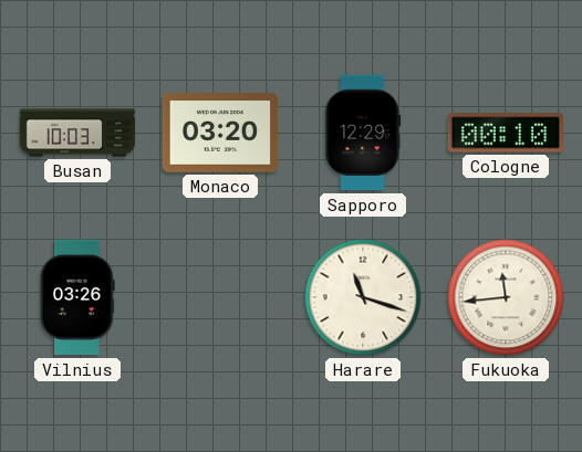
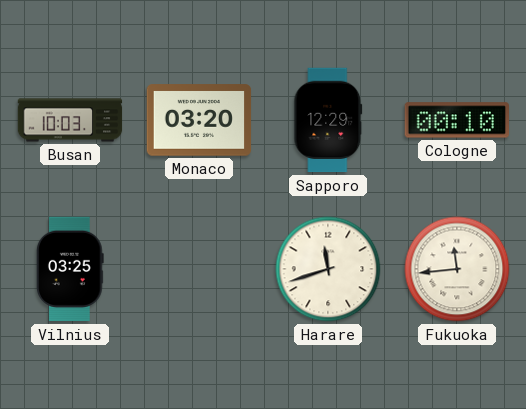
Vilnius: 03:26 -> 03:25 (71, 269)
Harare: 11:18 -> 11:42 (328, 269)
